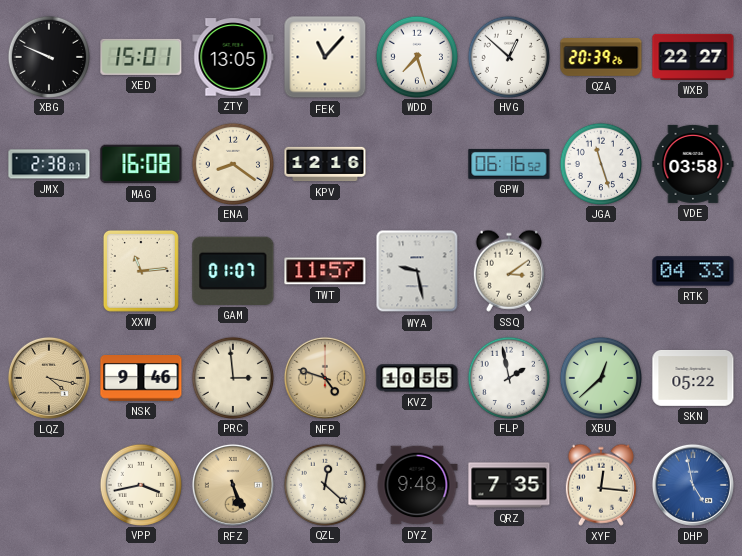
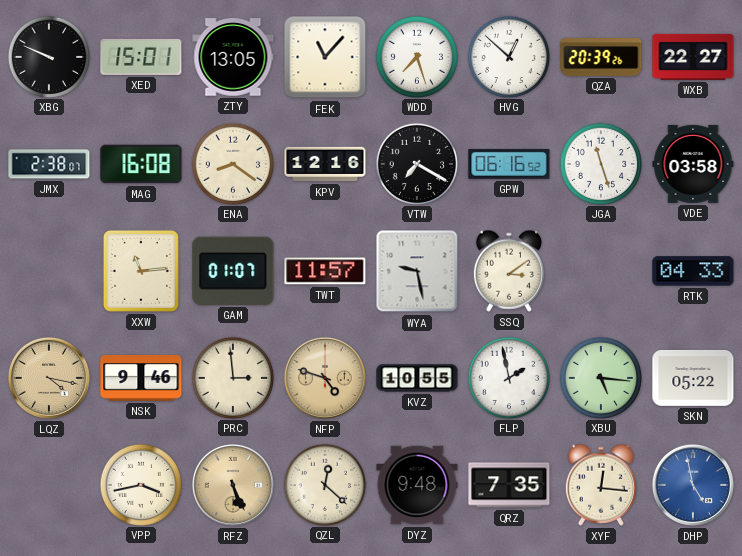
VTW: none -> 7:20 (416, 163)
XBU: 12:38 -> 5:16 (600, 377)
